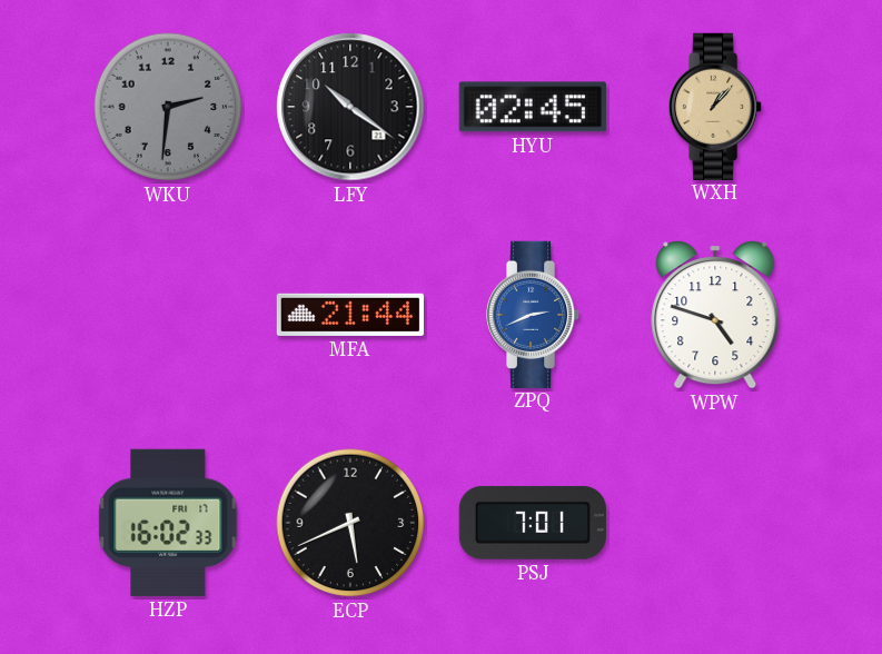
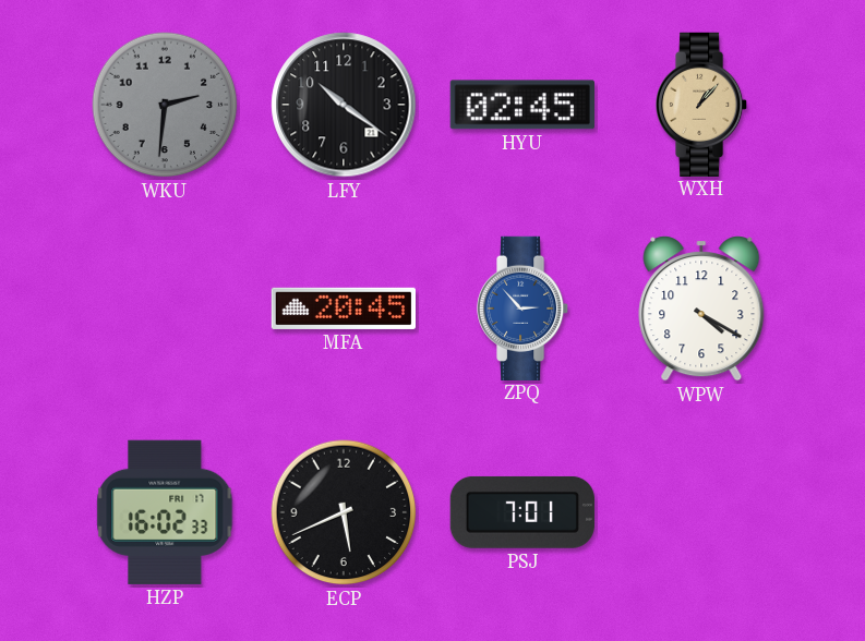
MFA: 21:44 -> 20:45 (343, 309)
ZPQ: 2:41 -> 2:53 (524, 307)
WPW: 4:48 -> 4:20 (701, 309)
